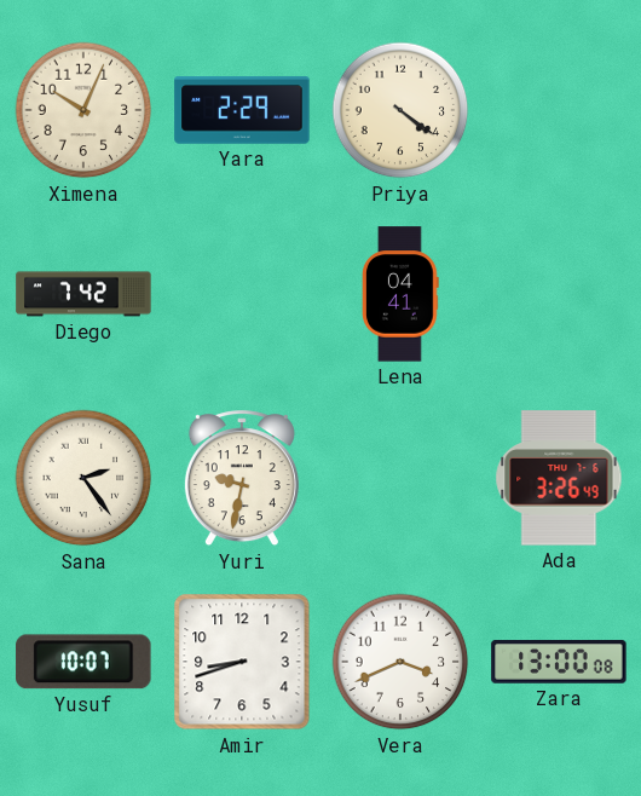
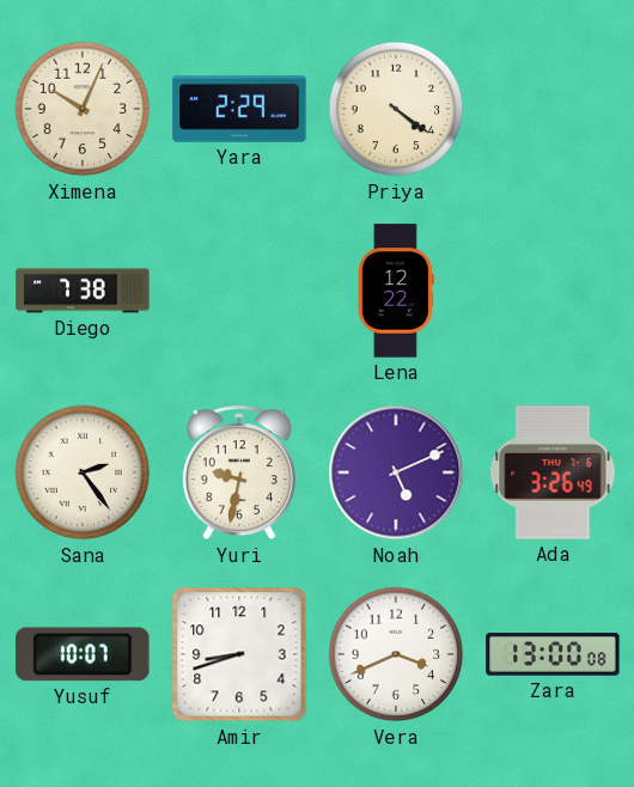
Diego: 7:42 -> 7:38 (83, 291)
Lena: 04:41 -> 12:22 (396, 291)
Noah: none -> 5:11 (396, 472)
